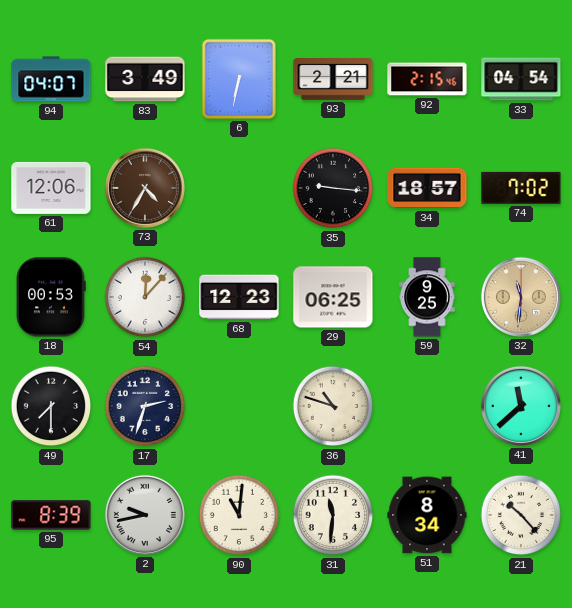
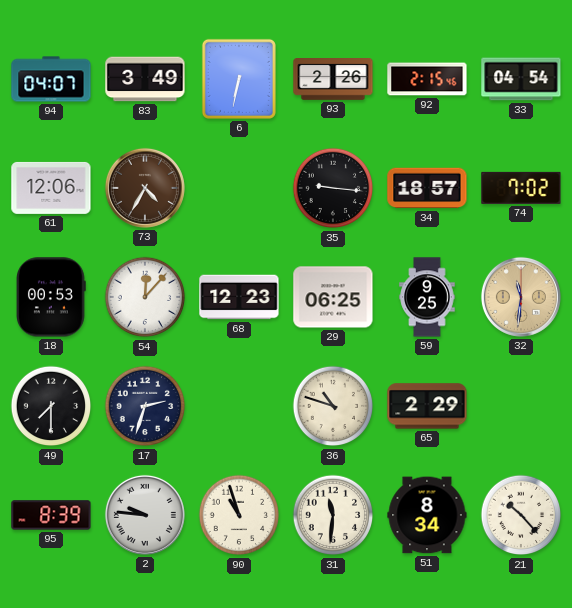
93: 2:21 -> 2:26 (333, 80)
65: none -> 2:29 (427, 406)
41: 11:38 -> none (521, 406)
2: 9:43 -> 9:46 (145, 515)
90: 11:01 -> 10:57 (239, 515)
